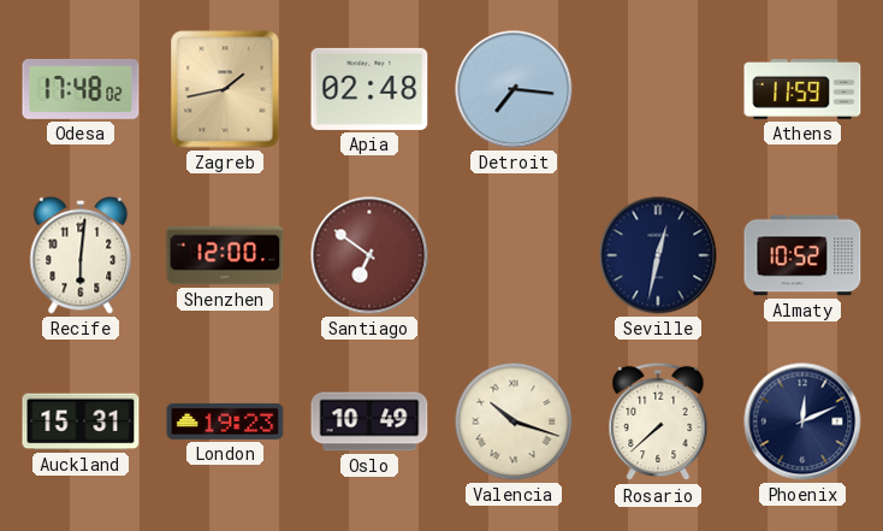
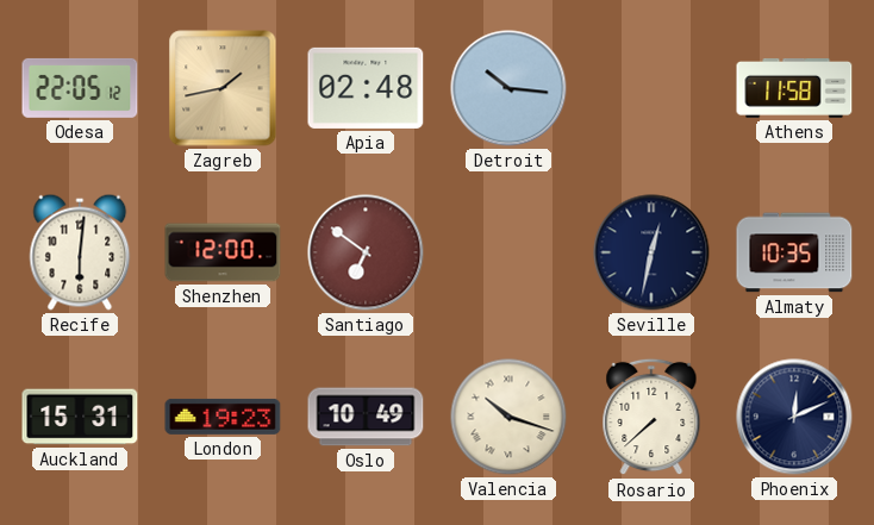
Odesa: 17:48 -> 22:05 (80, 88)
Detroit: 7:16 -> 10:16 (508, 88)
Athens: 11:59 -> 11:58 (794, 88)
Almaty: 10:52 -> 10:35 (794, 252)
